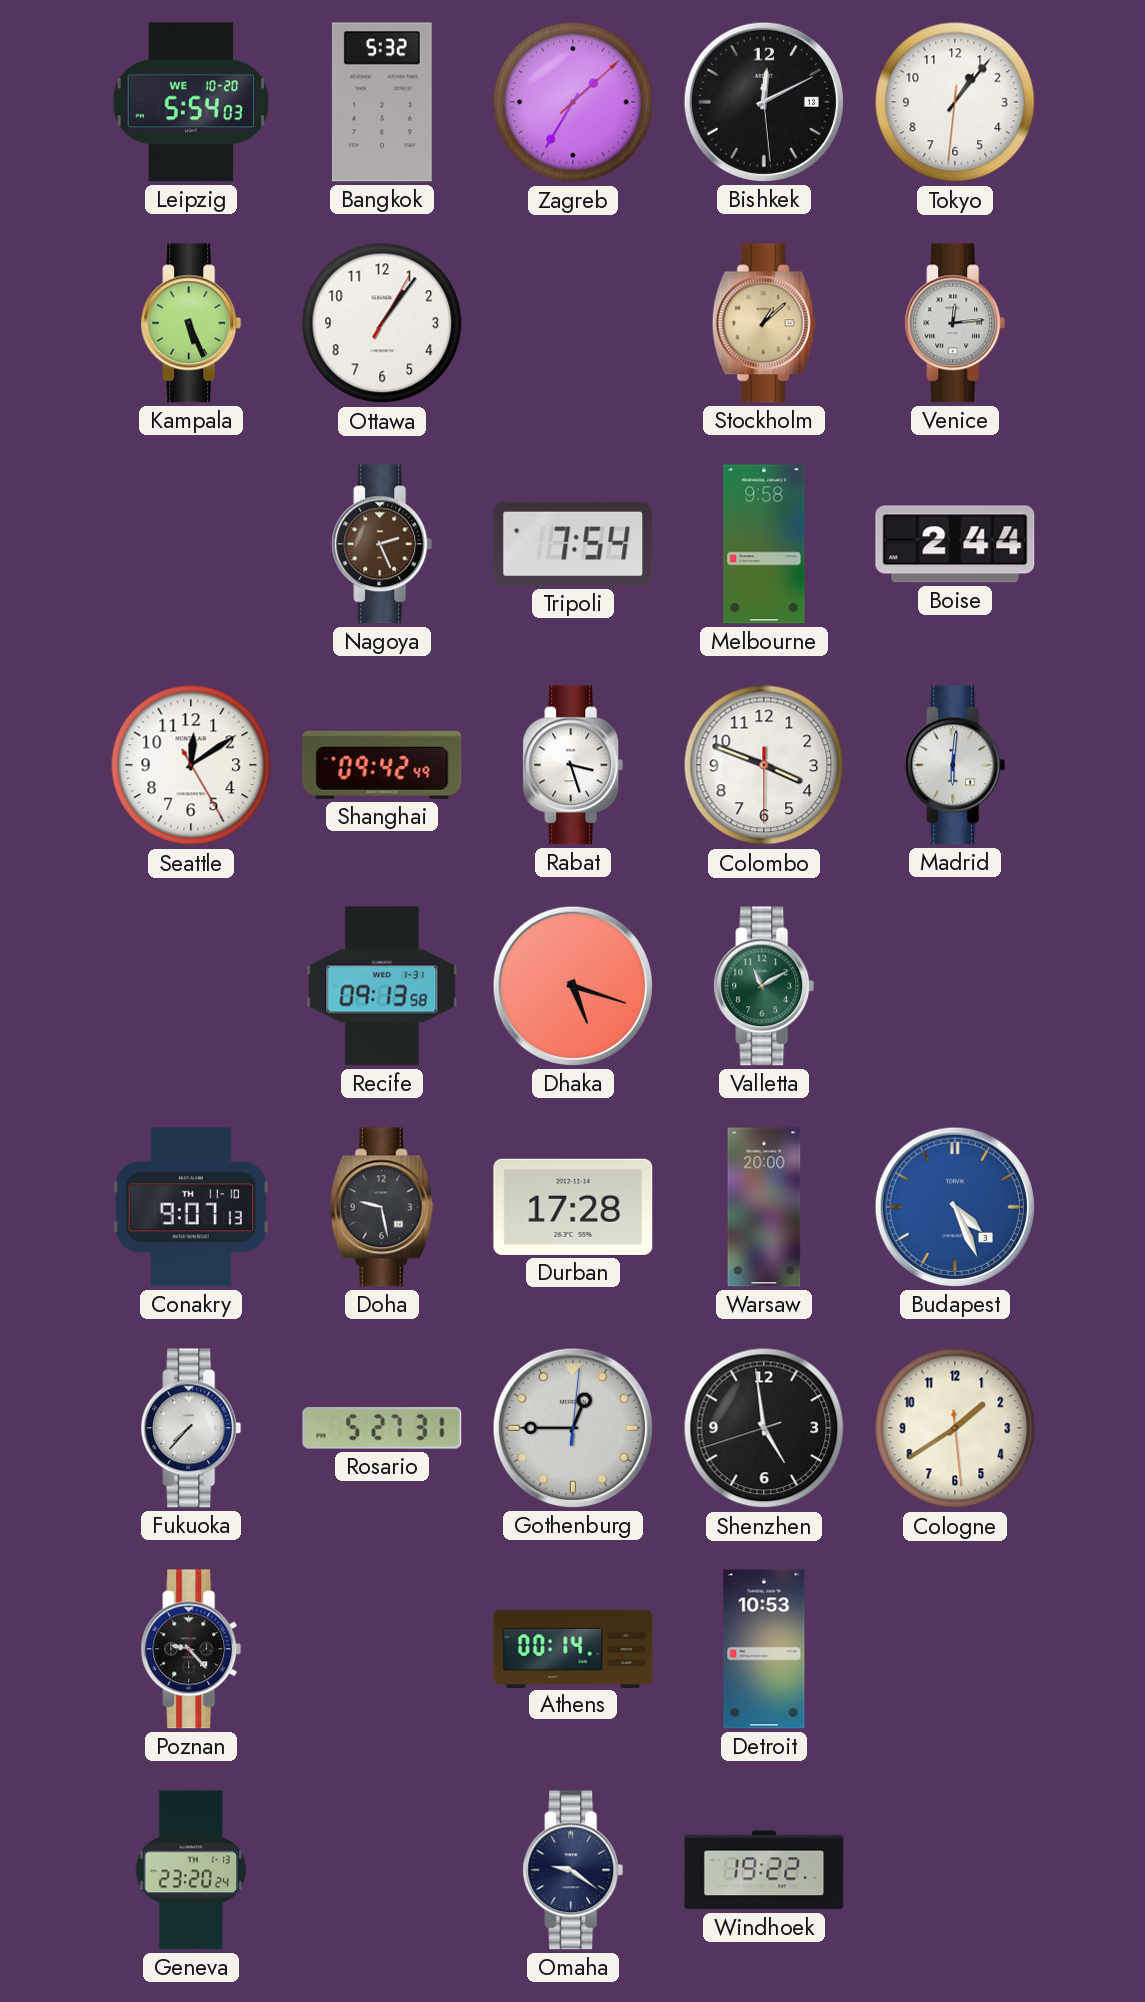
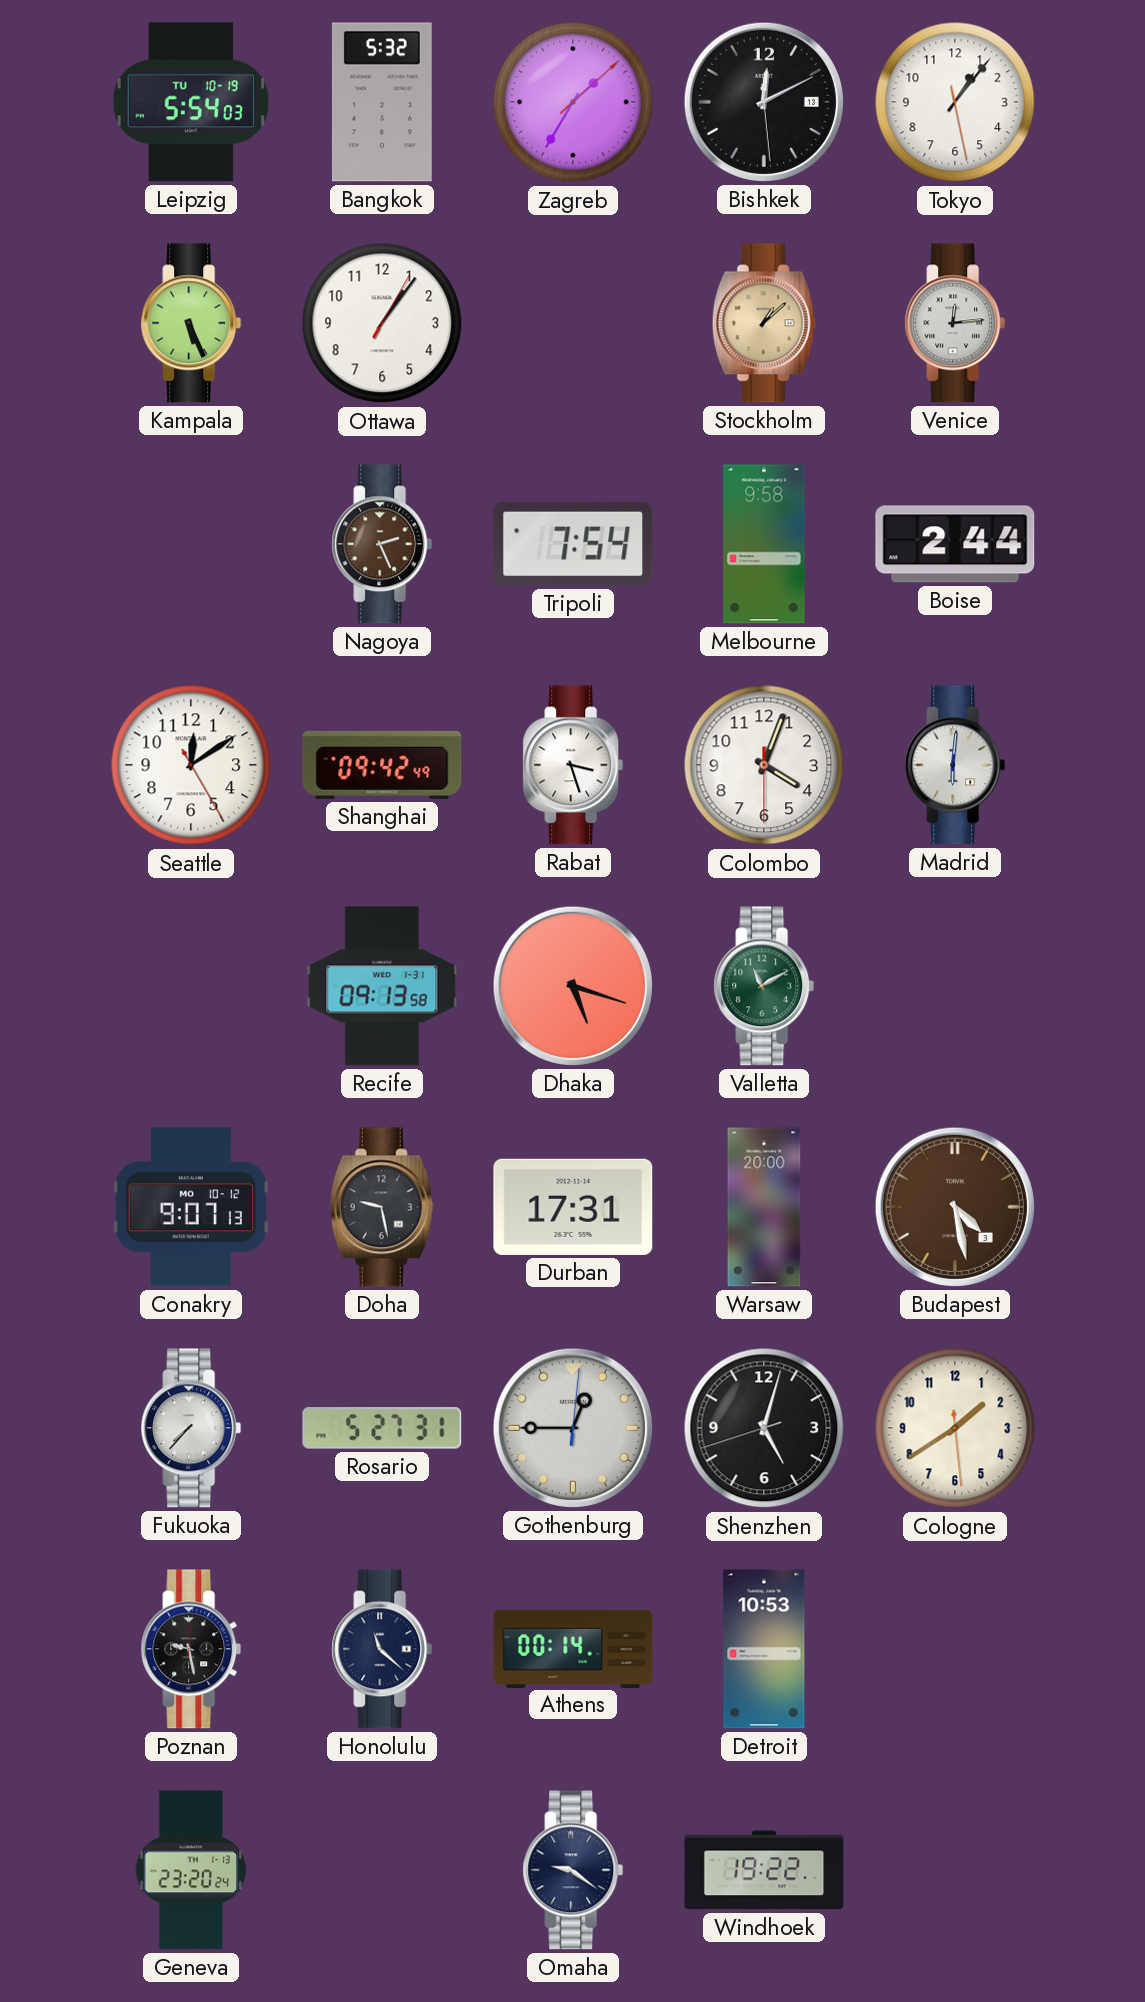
Leipzig date: WE 10-20 -> TU 10-19 (191, 102)
Tokyo: 1:06:31 -> 1:06:28 (955, 102)
Colombo: 3:48 -> 4:03 (764, 765)
Conakry date: TH 11-10 -> MO 10-12 (191, 1207)
Durban: 17:28 -> 17:31 (573, 1207)
Budapest: 4:26 -> 4:28 (955, 1207)
Budapest dial: blue -> brown (955, 1207)
Shenzhen: 4:58 -> 5:02 (764, 1428)
Poznan: 9:23 -> 9:28 (191, 1649)
Honolulu: none -> 11:22 (382, 1649)
